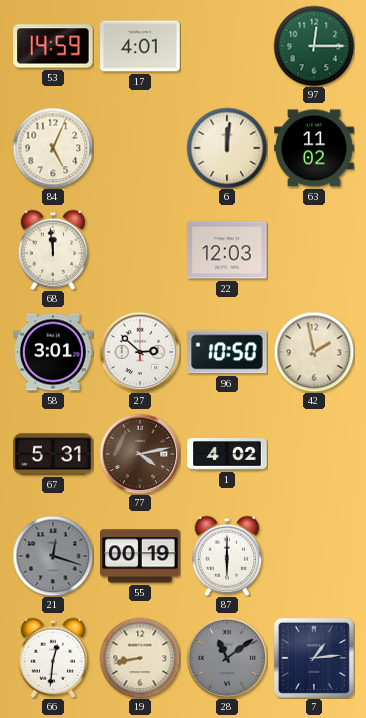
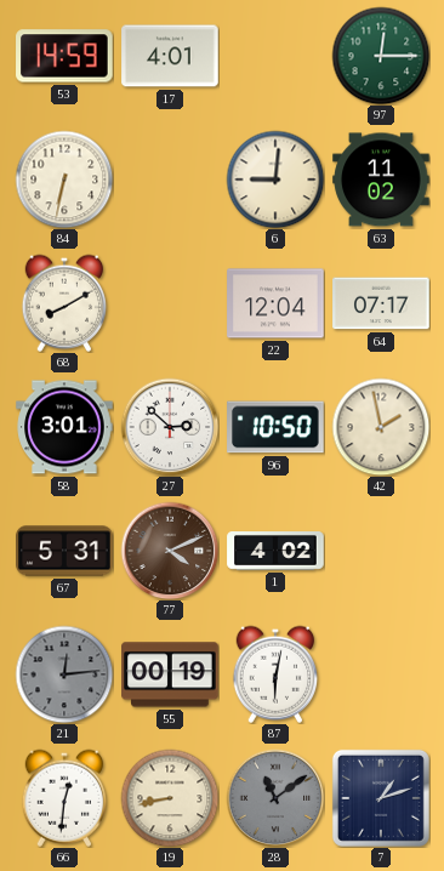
84: 5:04 -> 6:32 (64, 180)
6: 12:01 -> 9:01 (275, 180)
68: 11:59 -> 8:10 (64, 303)
22: 12:03 -> 12:04 (275, 303)
64: none -> 07:17 (381, 303)
77: 4:13 -> 4:11 (170, 551)
21: 12:18 -> 12:14 (64, 674)
87: 6:00 -> 6:02 (275, 674)
7: 1:14 -> 1:12 (381, 798)
